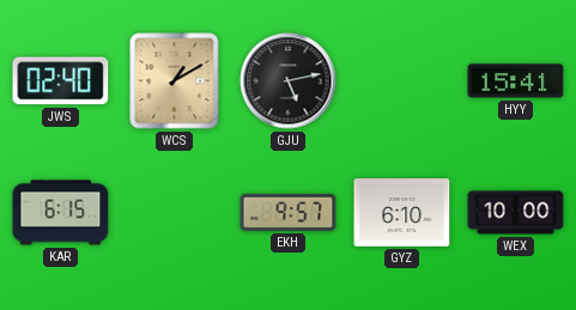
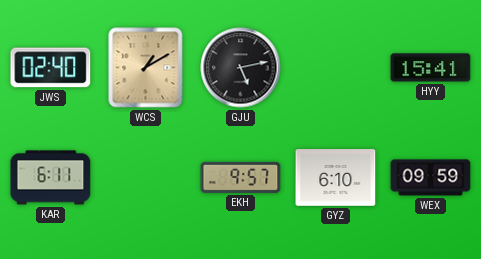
KAR: 6:15 -> 6:11 (51, 178)
WEX: 10:00 -> 09:59 (431, 178)
